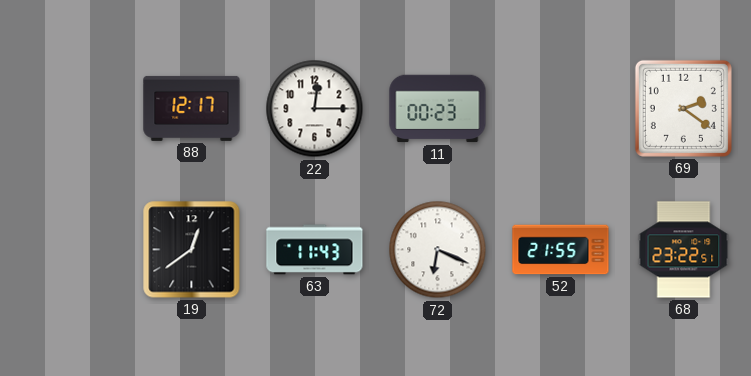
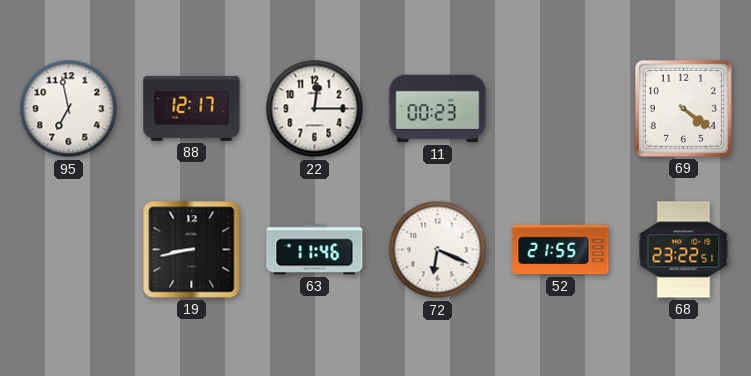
95: none -> 6:58 (69, 109)
69: 2:21 -> 4:21 (683, 108)
19: 12:39 -> 8:43 (192, 250)
63: 11:43 -> 11:46 (315, 250)
